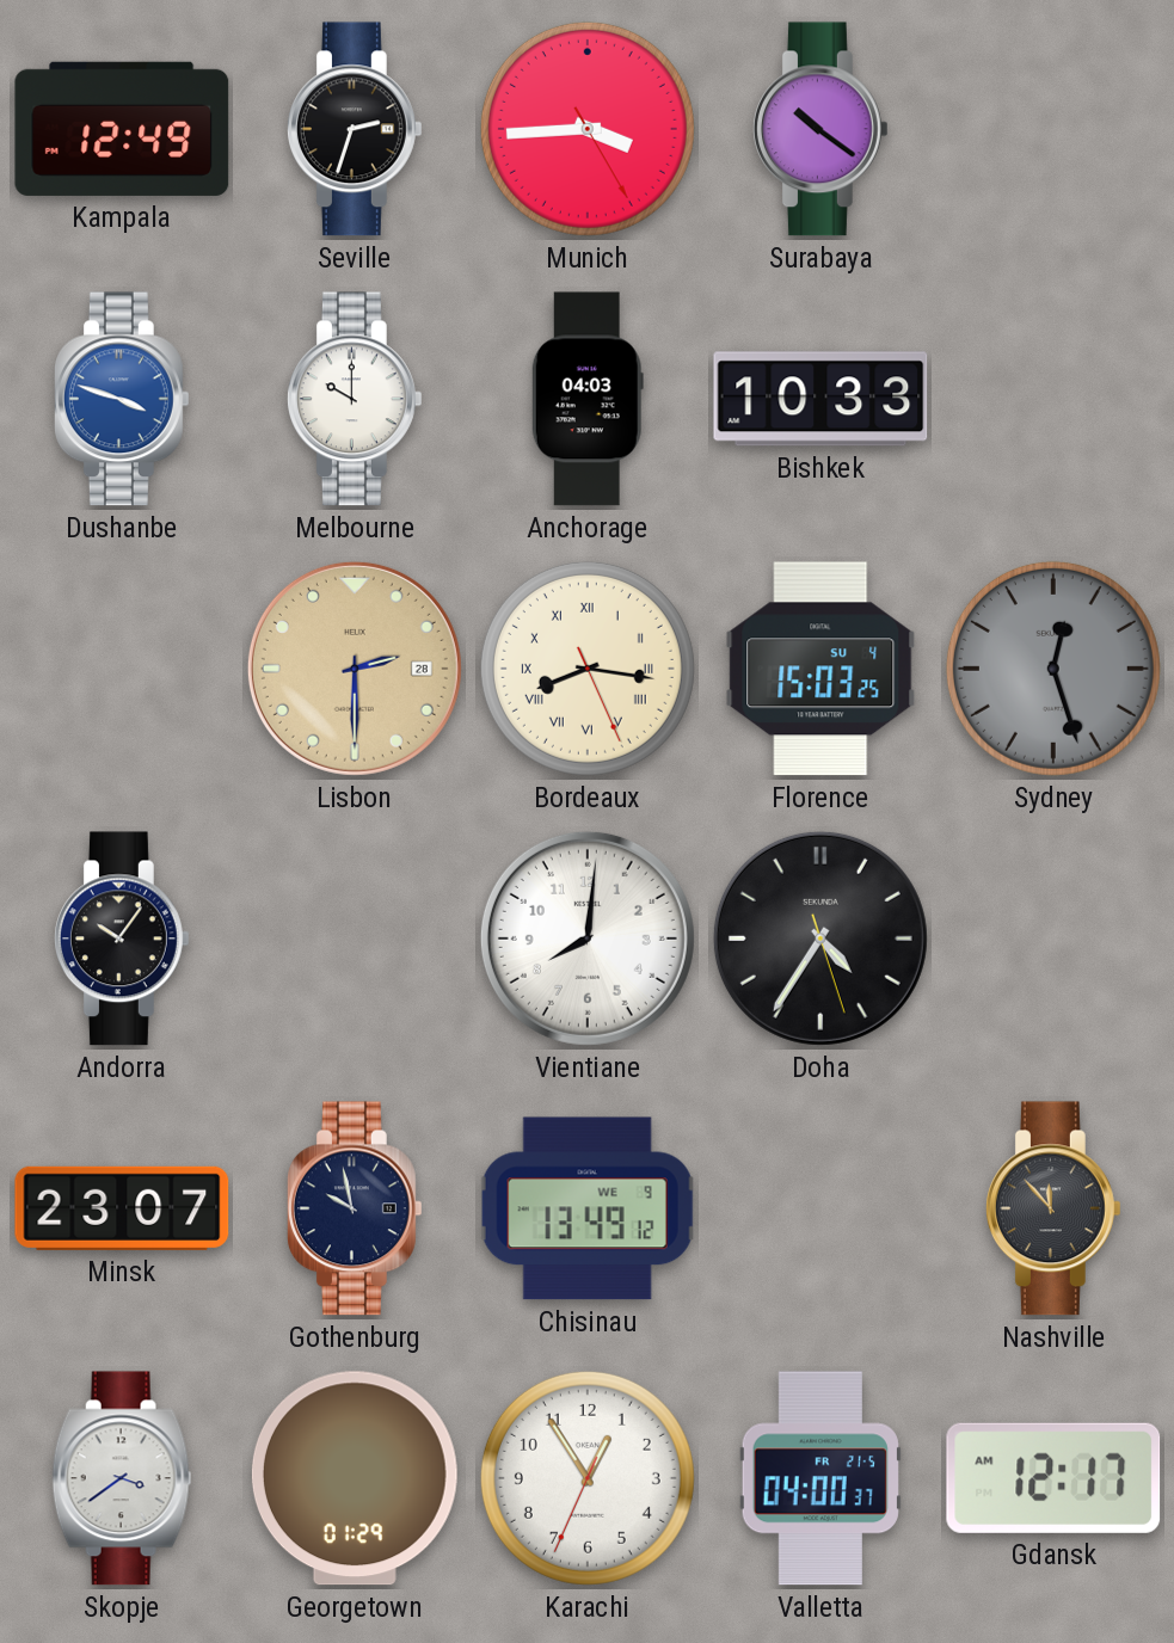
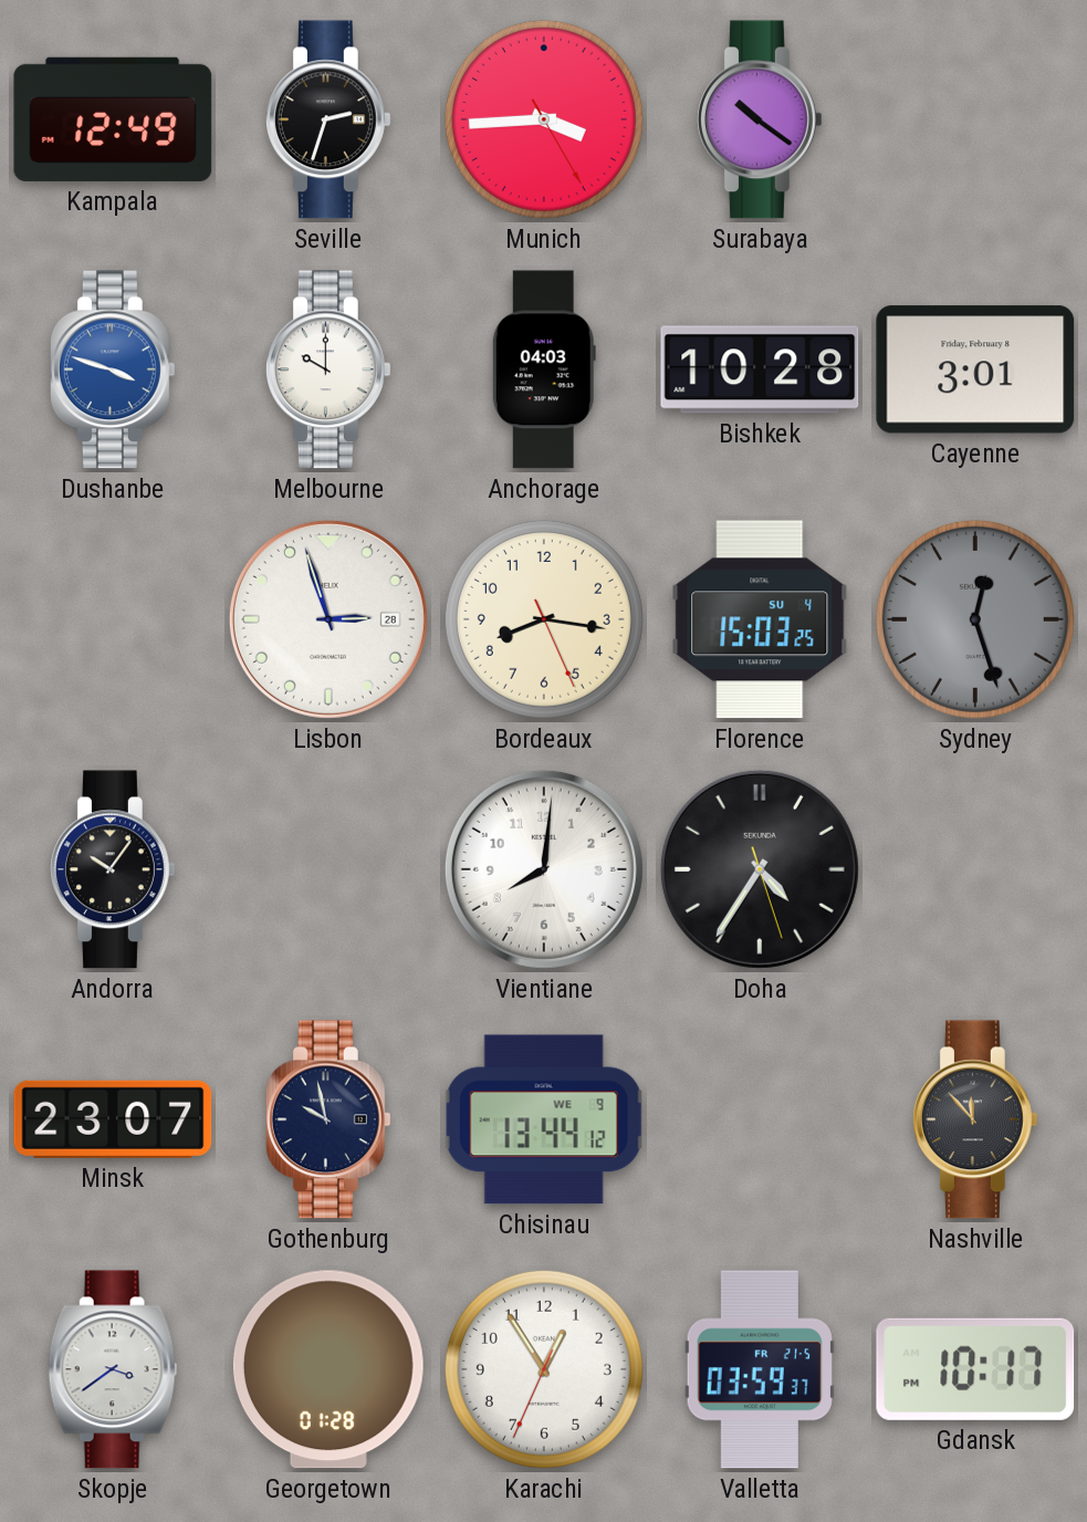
Bishkek: 10:33 -> 10:28 (760, 369)
Cayenne: none -> 3:01 (975, 369)
Lisbon: 2:30 -> 2:57 (328, 619)
Lisbon dial: champagne -> white (328, 619)
Bordeaux numerals: Roman -> Arabic (544, 619)
Chisinau: 13:49 -> 13:44 (544, 1119)
Georgetown: 01:29 -> 01:28 (328, 1369)
Valletta: 04:00 -> 03:59 (760, 1369)
Gdansk: 12:17 -> 10:17 (975, 1369)
